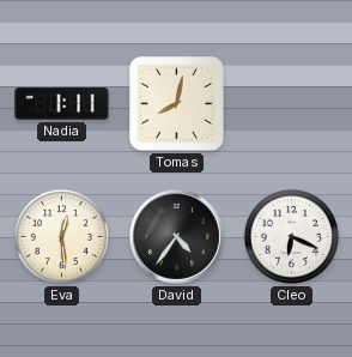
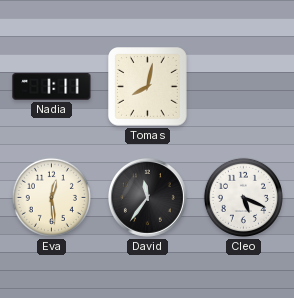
David: 4:36 -> 11:36 (147, 197)
Cleo: 6:19 -> 5:19 (243, 197)
